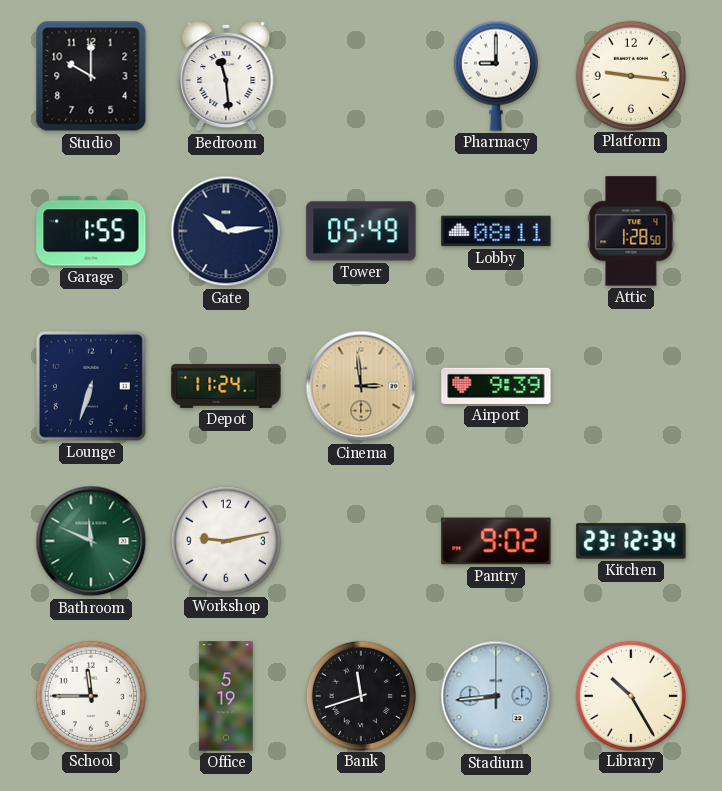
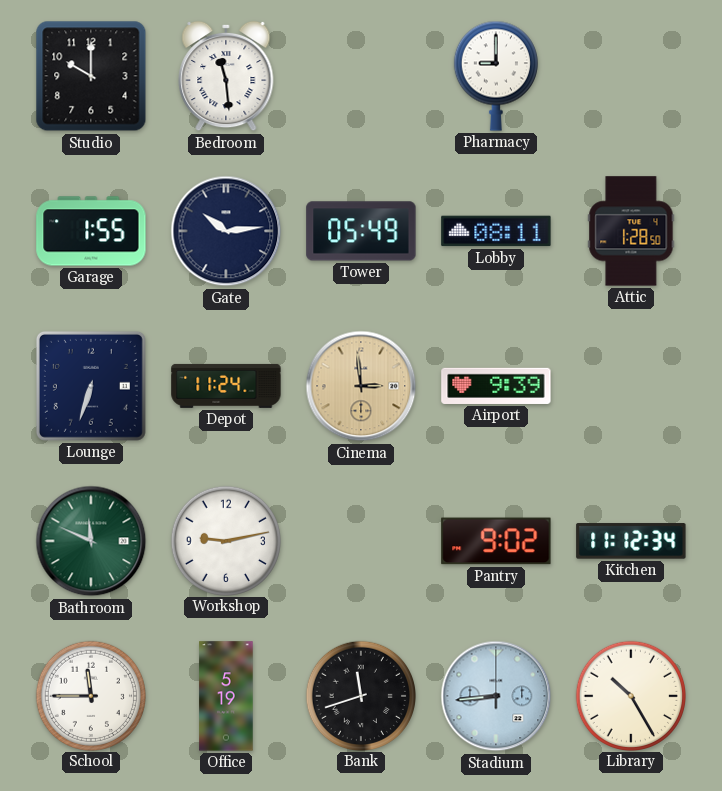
Platform: 9:16 -> none (630, 75)
Kitchen: 23:12 -> 11:12 (631, 541)
